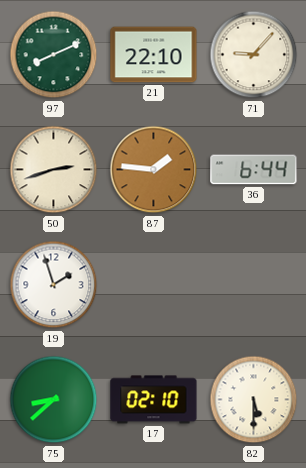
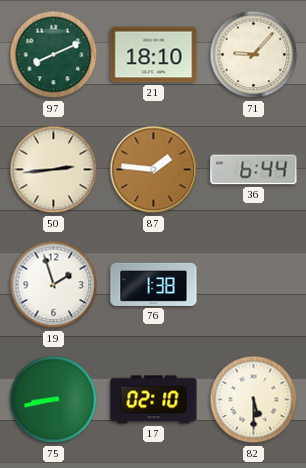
21: 22:10 -> 18:10 (154, 55)
50: 2:42 -> 2:44 (54, 170)
76: none -> 1:38 (154, 284)
75: 8:38 -> 8:43 (54, 400)
